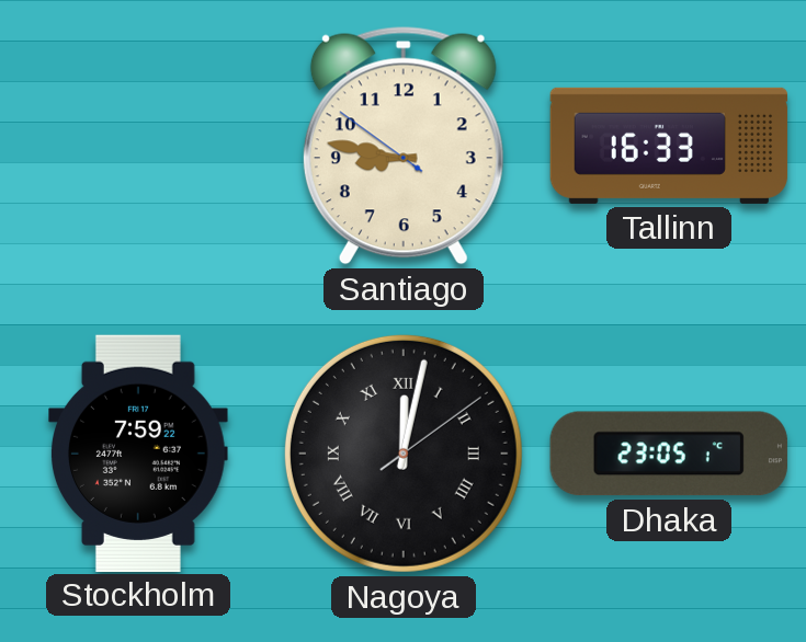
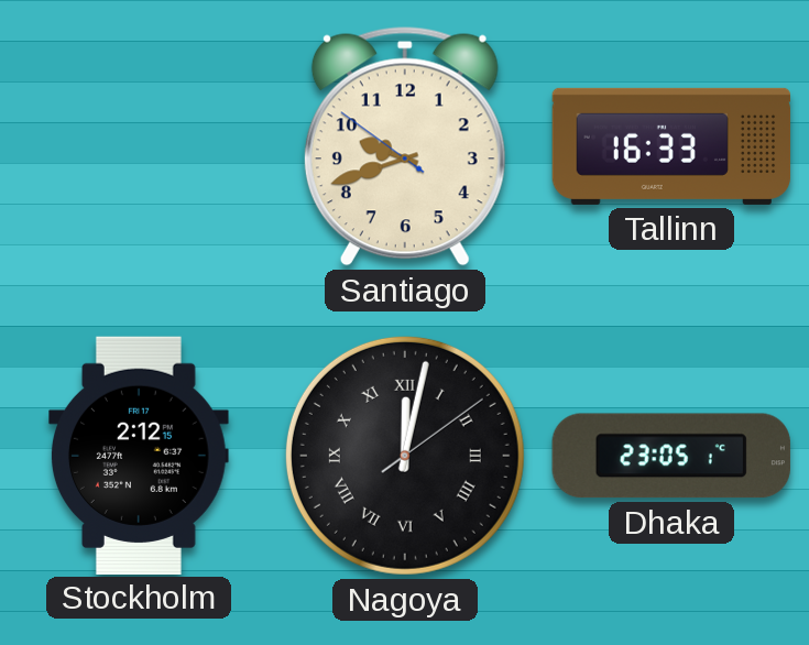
Santiago: 8:46 -> 9:41 (405, 146)
Stockholm: 7:59 -> 2:12 (140, 455)
